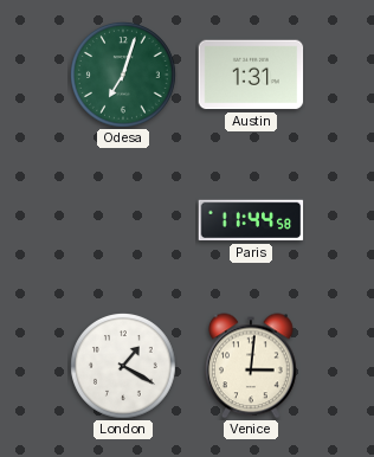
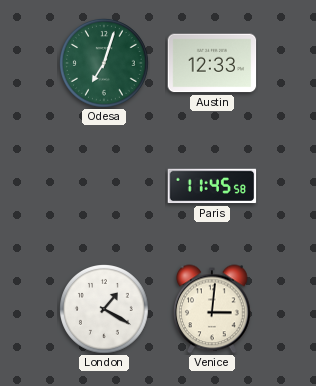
Austin: 1:31 -> 12:33 (212, 63)
Paris: 11:44 -> 11:45 (212, 186)
